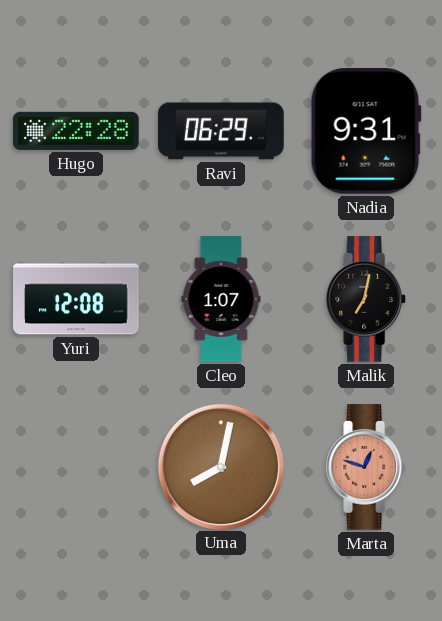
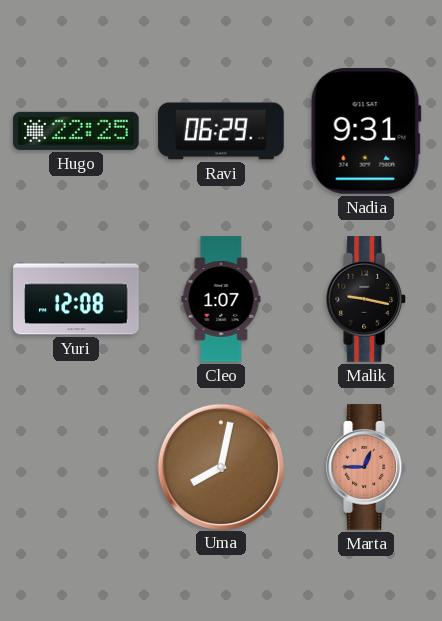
Hugo: 22:28 -> 22:25 (76, 131)
Malik: 7:02 -> 9:17 (367, 299)
Marta: 12:48 -> 12:45 (367, 467)
